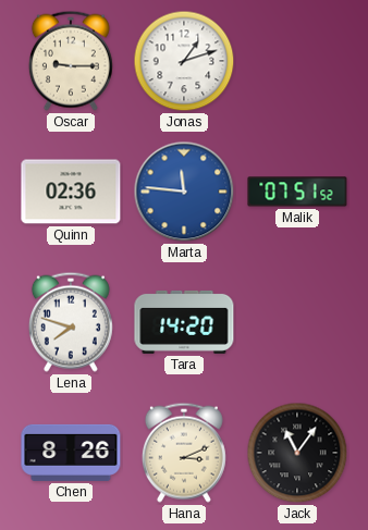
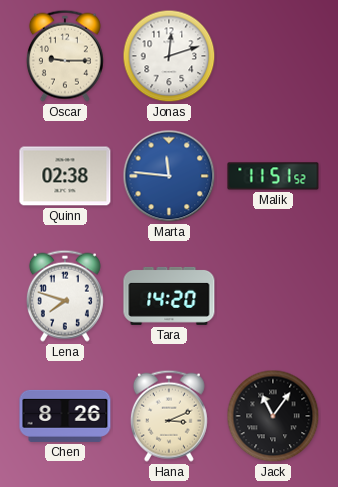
Jonas: 1:12 -> 12:12 (169, 56)
Quinn: 02:36 -> 02:38 (65, 176)
Malik: 07:51 -> 11:51 (273, 176)
